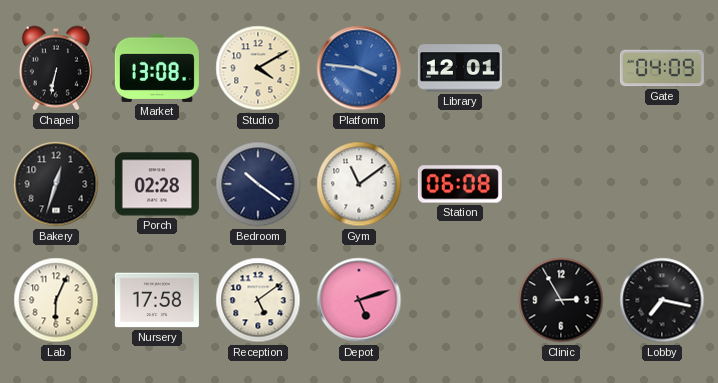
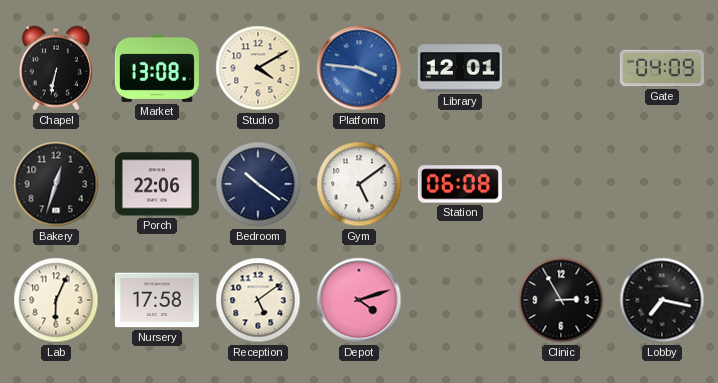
Porch: 02:28 -> 22:06 (157, 184)
Gym: 11:09 -> 5:09 (359, 184)
Depot: 5:12 -> 4:12 (359, 300)
